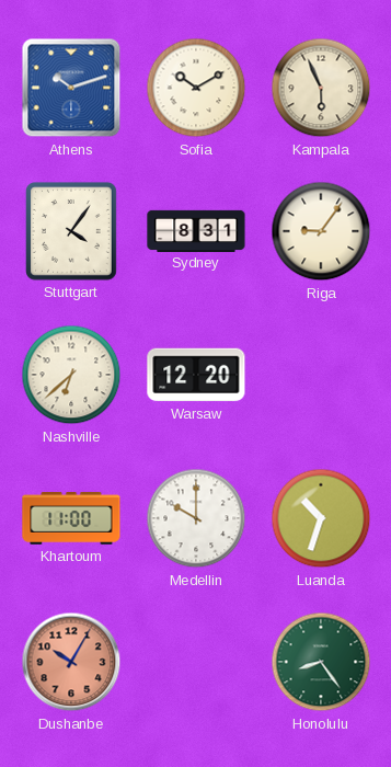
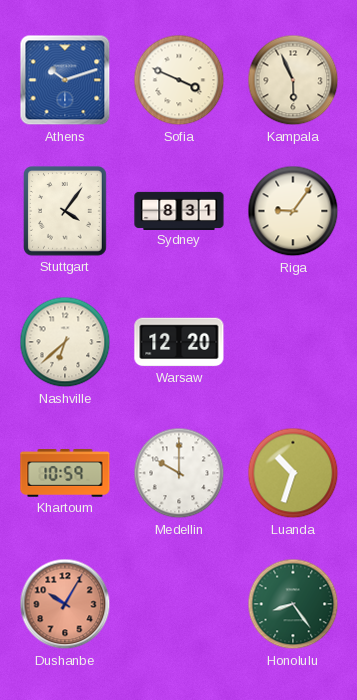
Sofia: 10:10 -> 3:49 (179, 80)
Khartoum: 11:00 -> 10:59 (65, 473)
